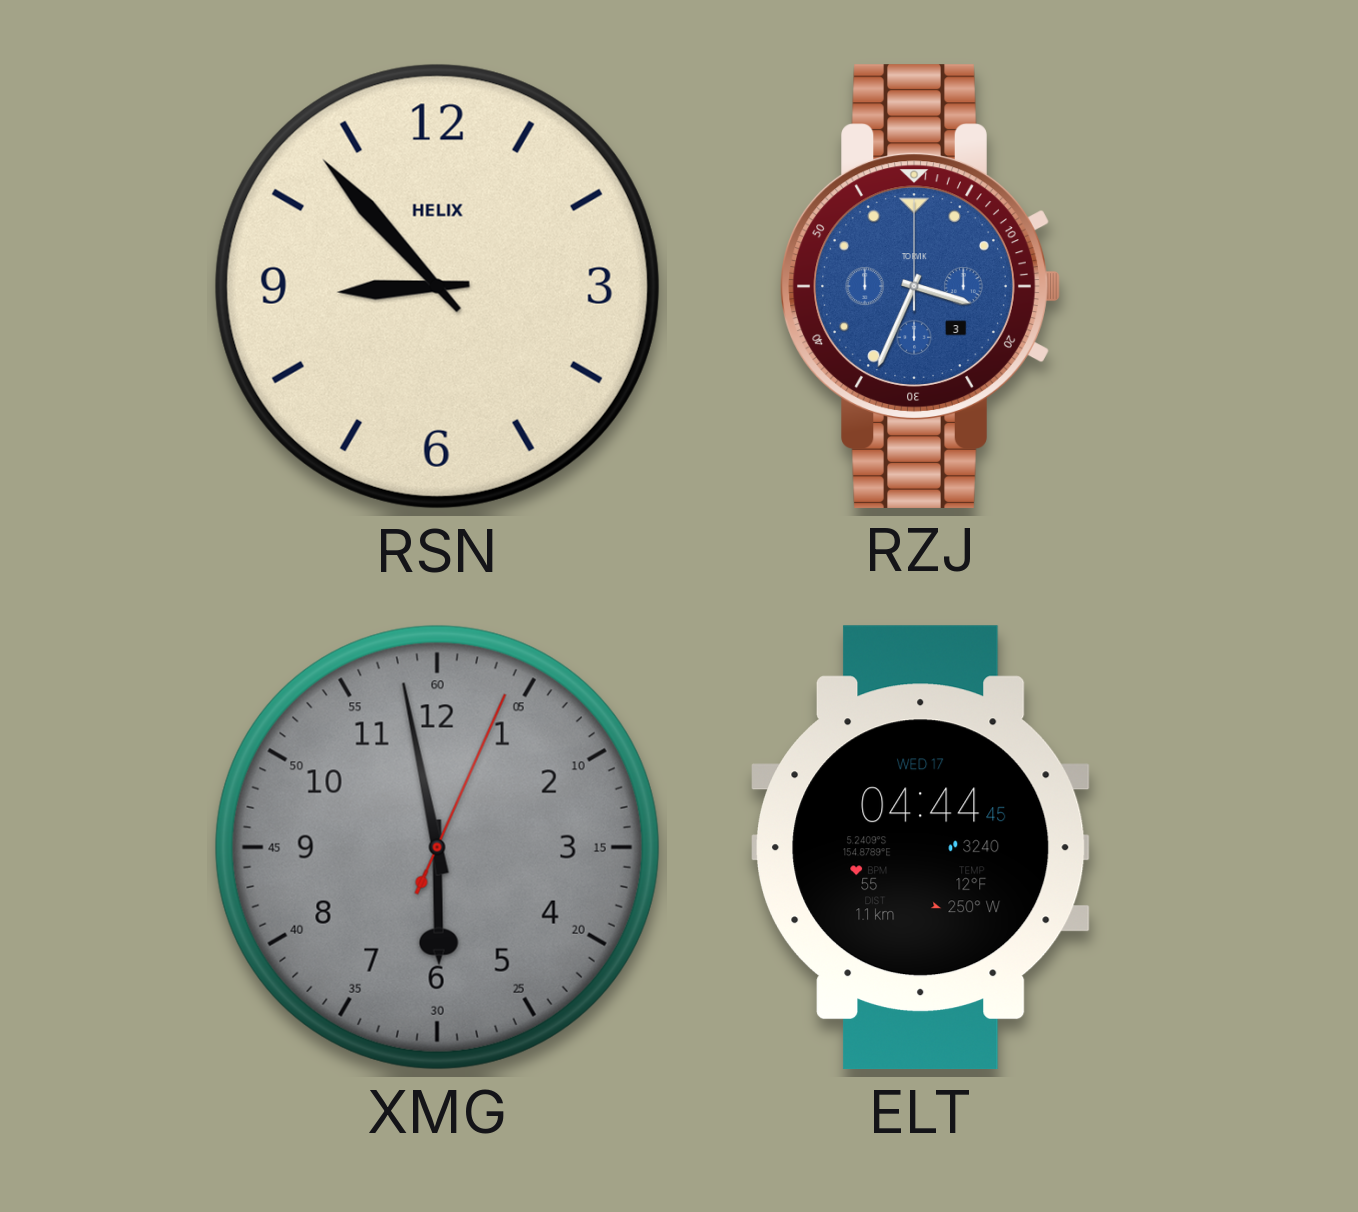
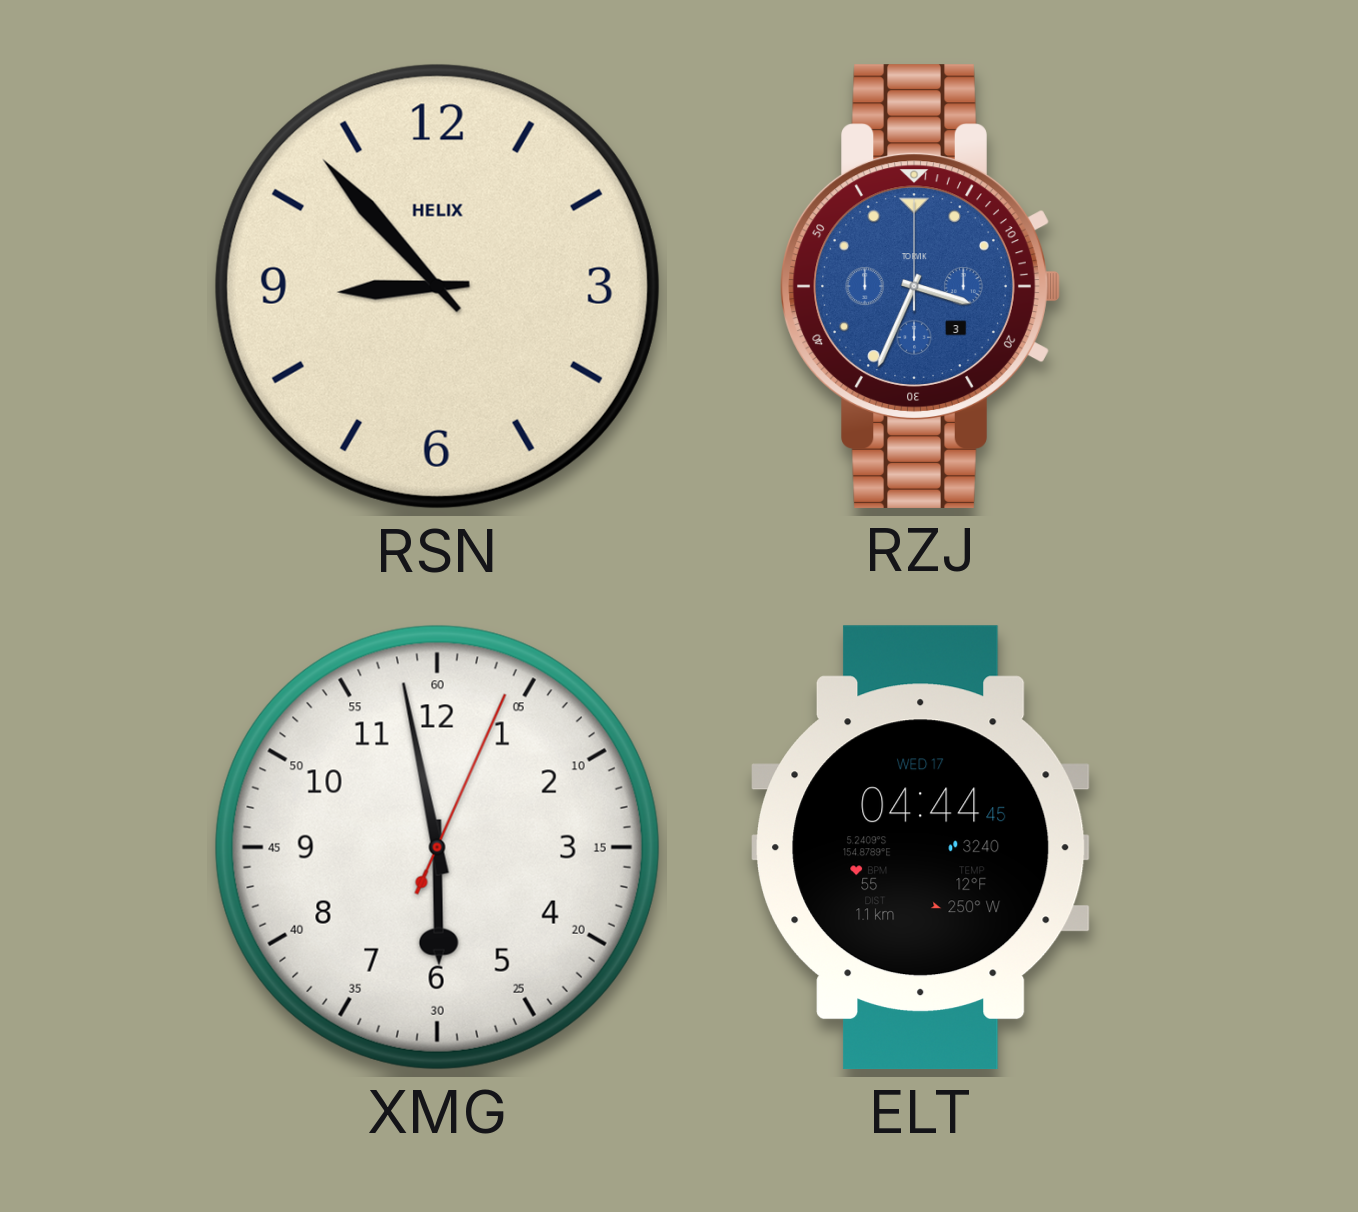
XMG dial: grey -> white (437, 847)
